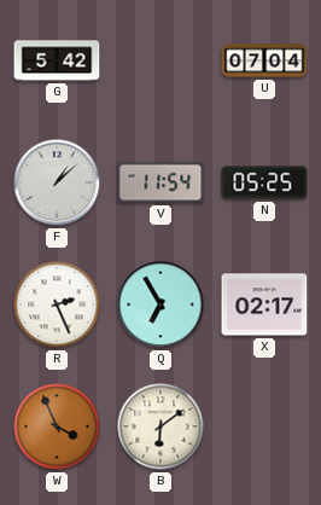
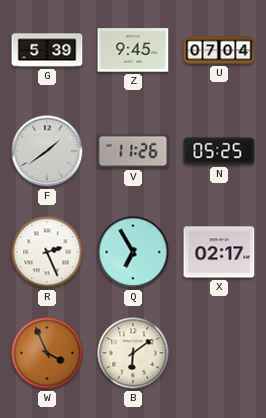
G: 5:42 -> 5:39 (47, 50)
Z: none -> 9:45 (133, 50)
F: 1:08 -> 1:39 (47, 151)
V: 11:54 -> 11:26 (133, 151)
